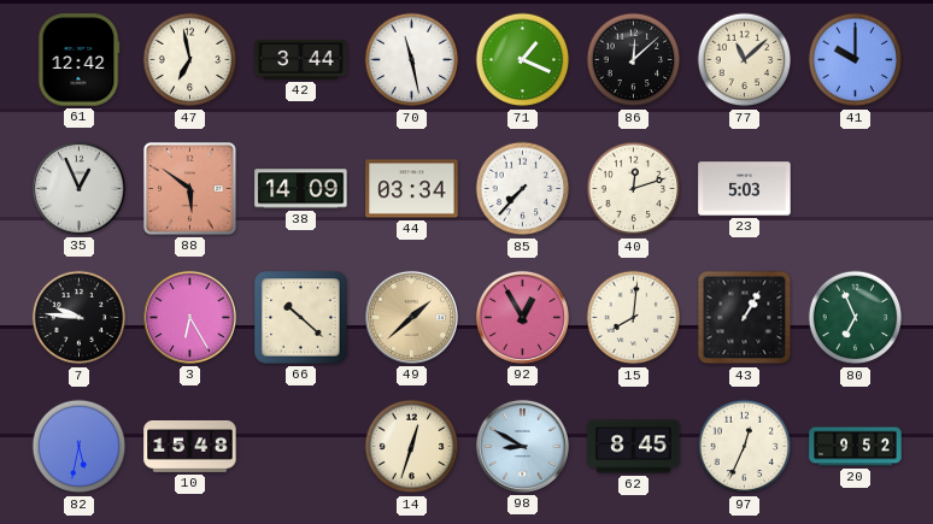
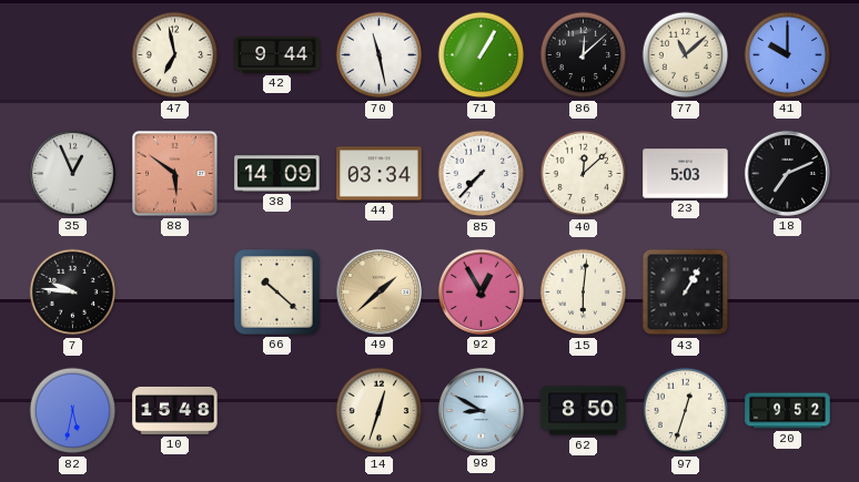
61: 12:42 -> none (78, 60)
42: 3:44 -> 9:44 (277, 55)
71: 1:19 -> 1:05 (482, 55)
40: 12:12 -> 12:08 (584, 174)
18: none -> 7:11 (787, 173)
3: 6:25 -> none (189, 317)
15: 8:01 -> 6:01 (584, 293)
80: 6:56 -> none (856, 318)
62: 8:45 -> 8:50 (584, 411)
97: 12:34 -> 12:33 (686, 411)
